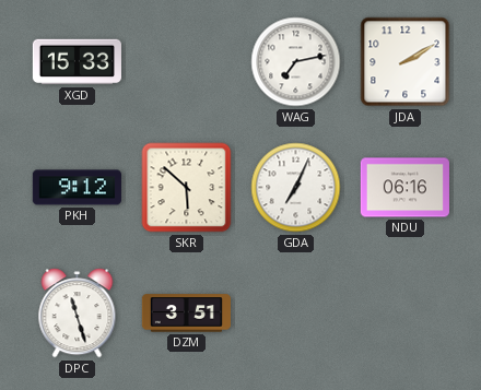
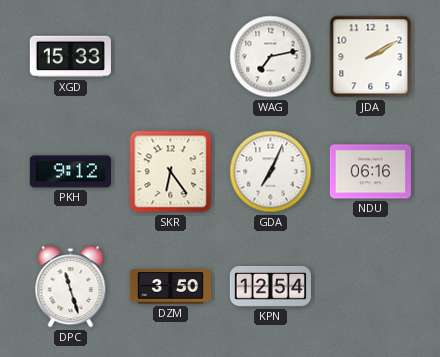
SKR: 5:52 -> 6:24 (171, 172)
DZM: 3:51 -> 3:50 (170, 287)
KPN: none -> 12:54 (270, 286)
